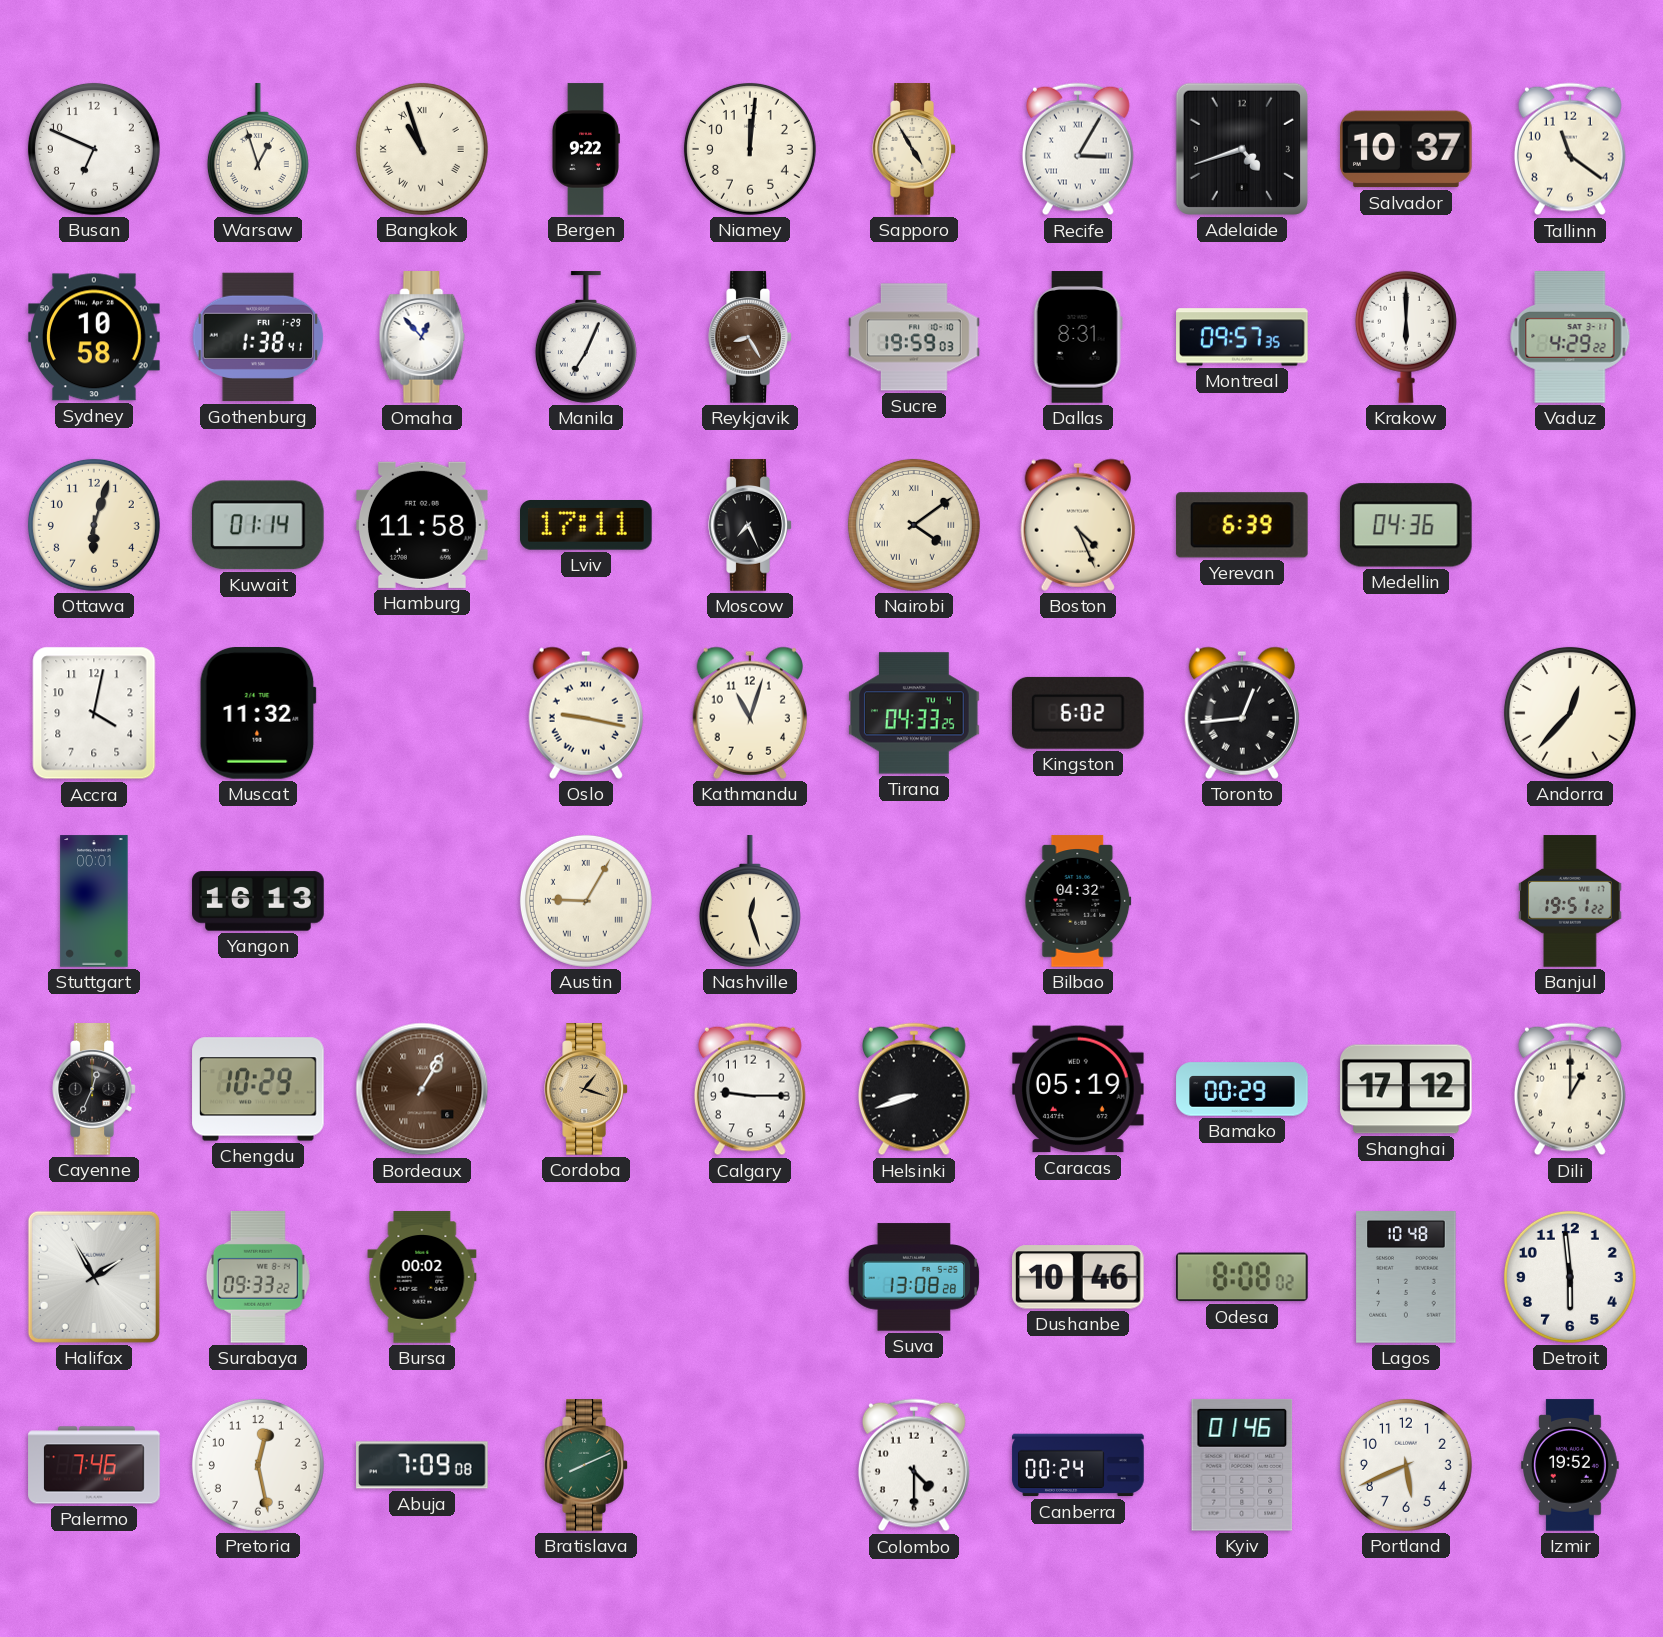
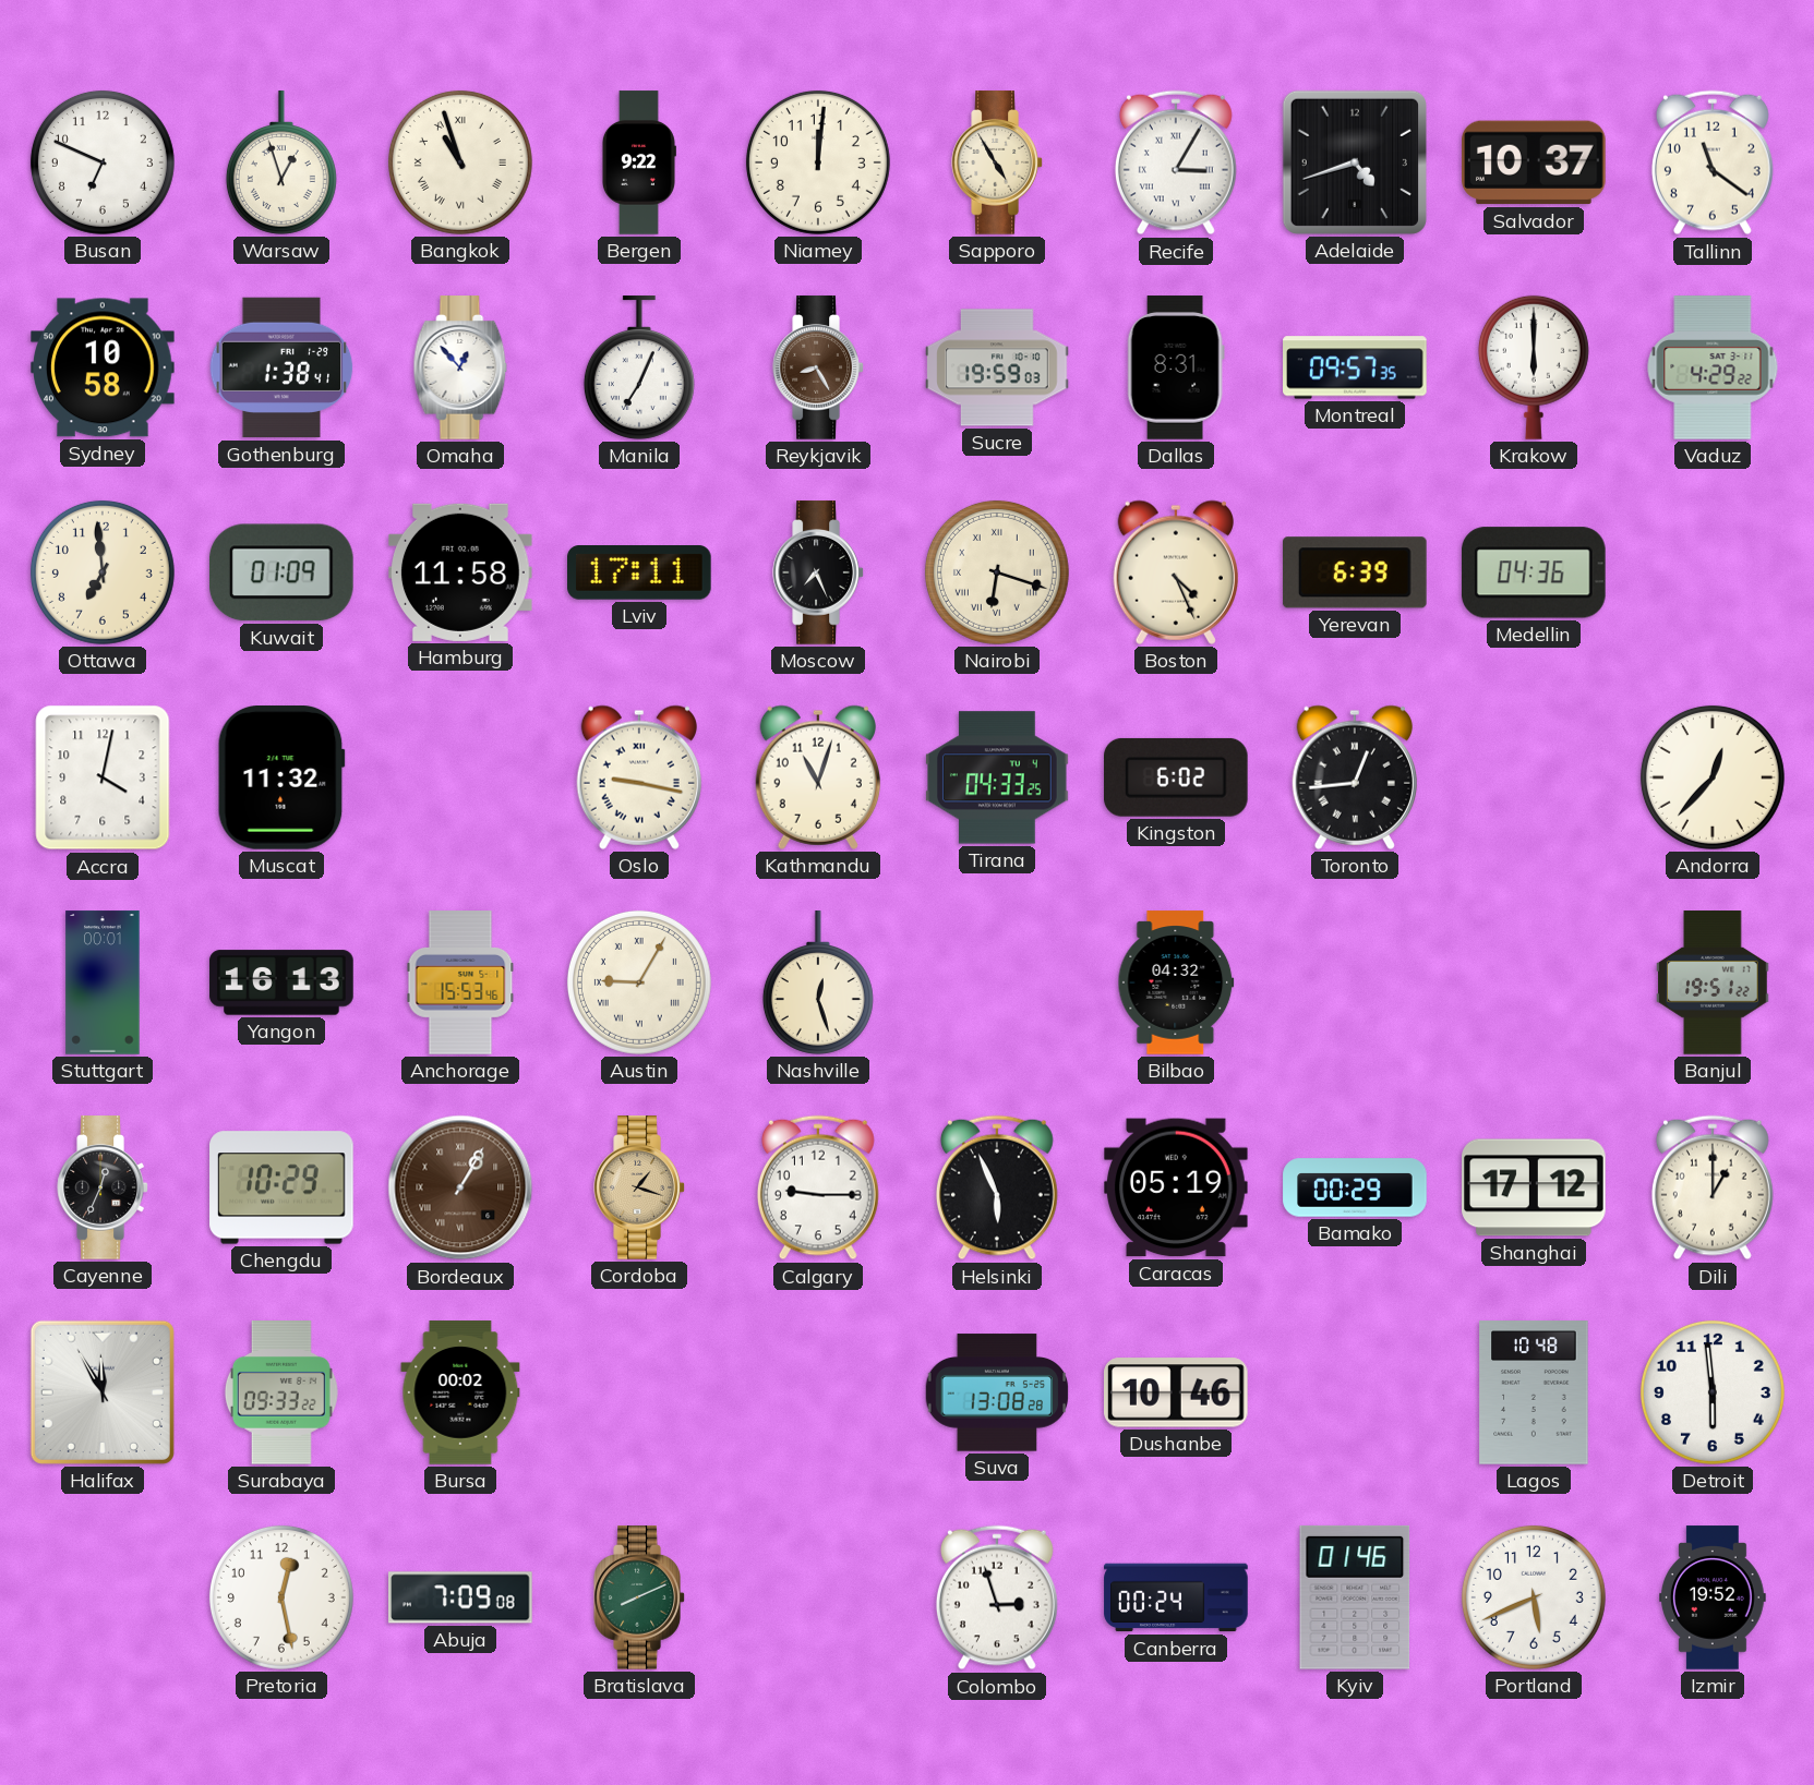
Ottawa: 6:03 -> 6:59 (103, 572)
Kuwait: 01:14 -> 01:09 (281, 572)
Nairobi: 4:09 -> 6:18 (997, 572)
Anchorage: none -> 15:53 (460, 982)
Helsinki: 8:42 -> 5:56 (997, 1187)
Halifax: 1:55 -> 11:55 (103, 1392)
Odesa: 8:08 -> none (1243, 1277)
Palermo: 7:46 -> none (94, 1465)
Colombo: 4:30 -> 2:57 (997, 1597)
